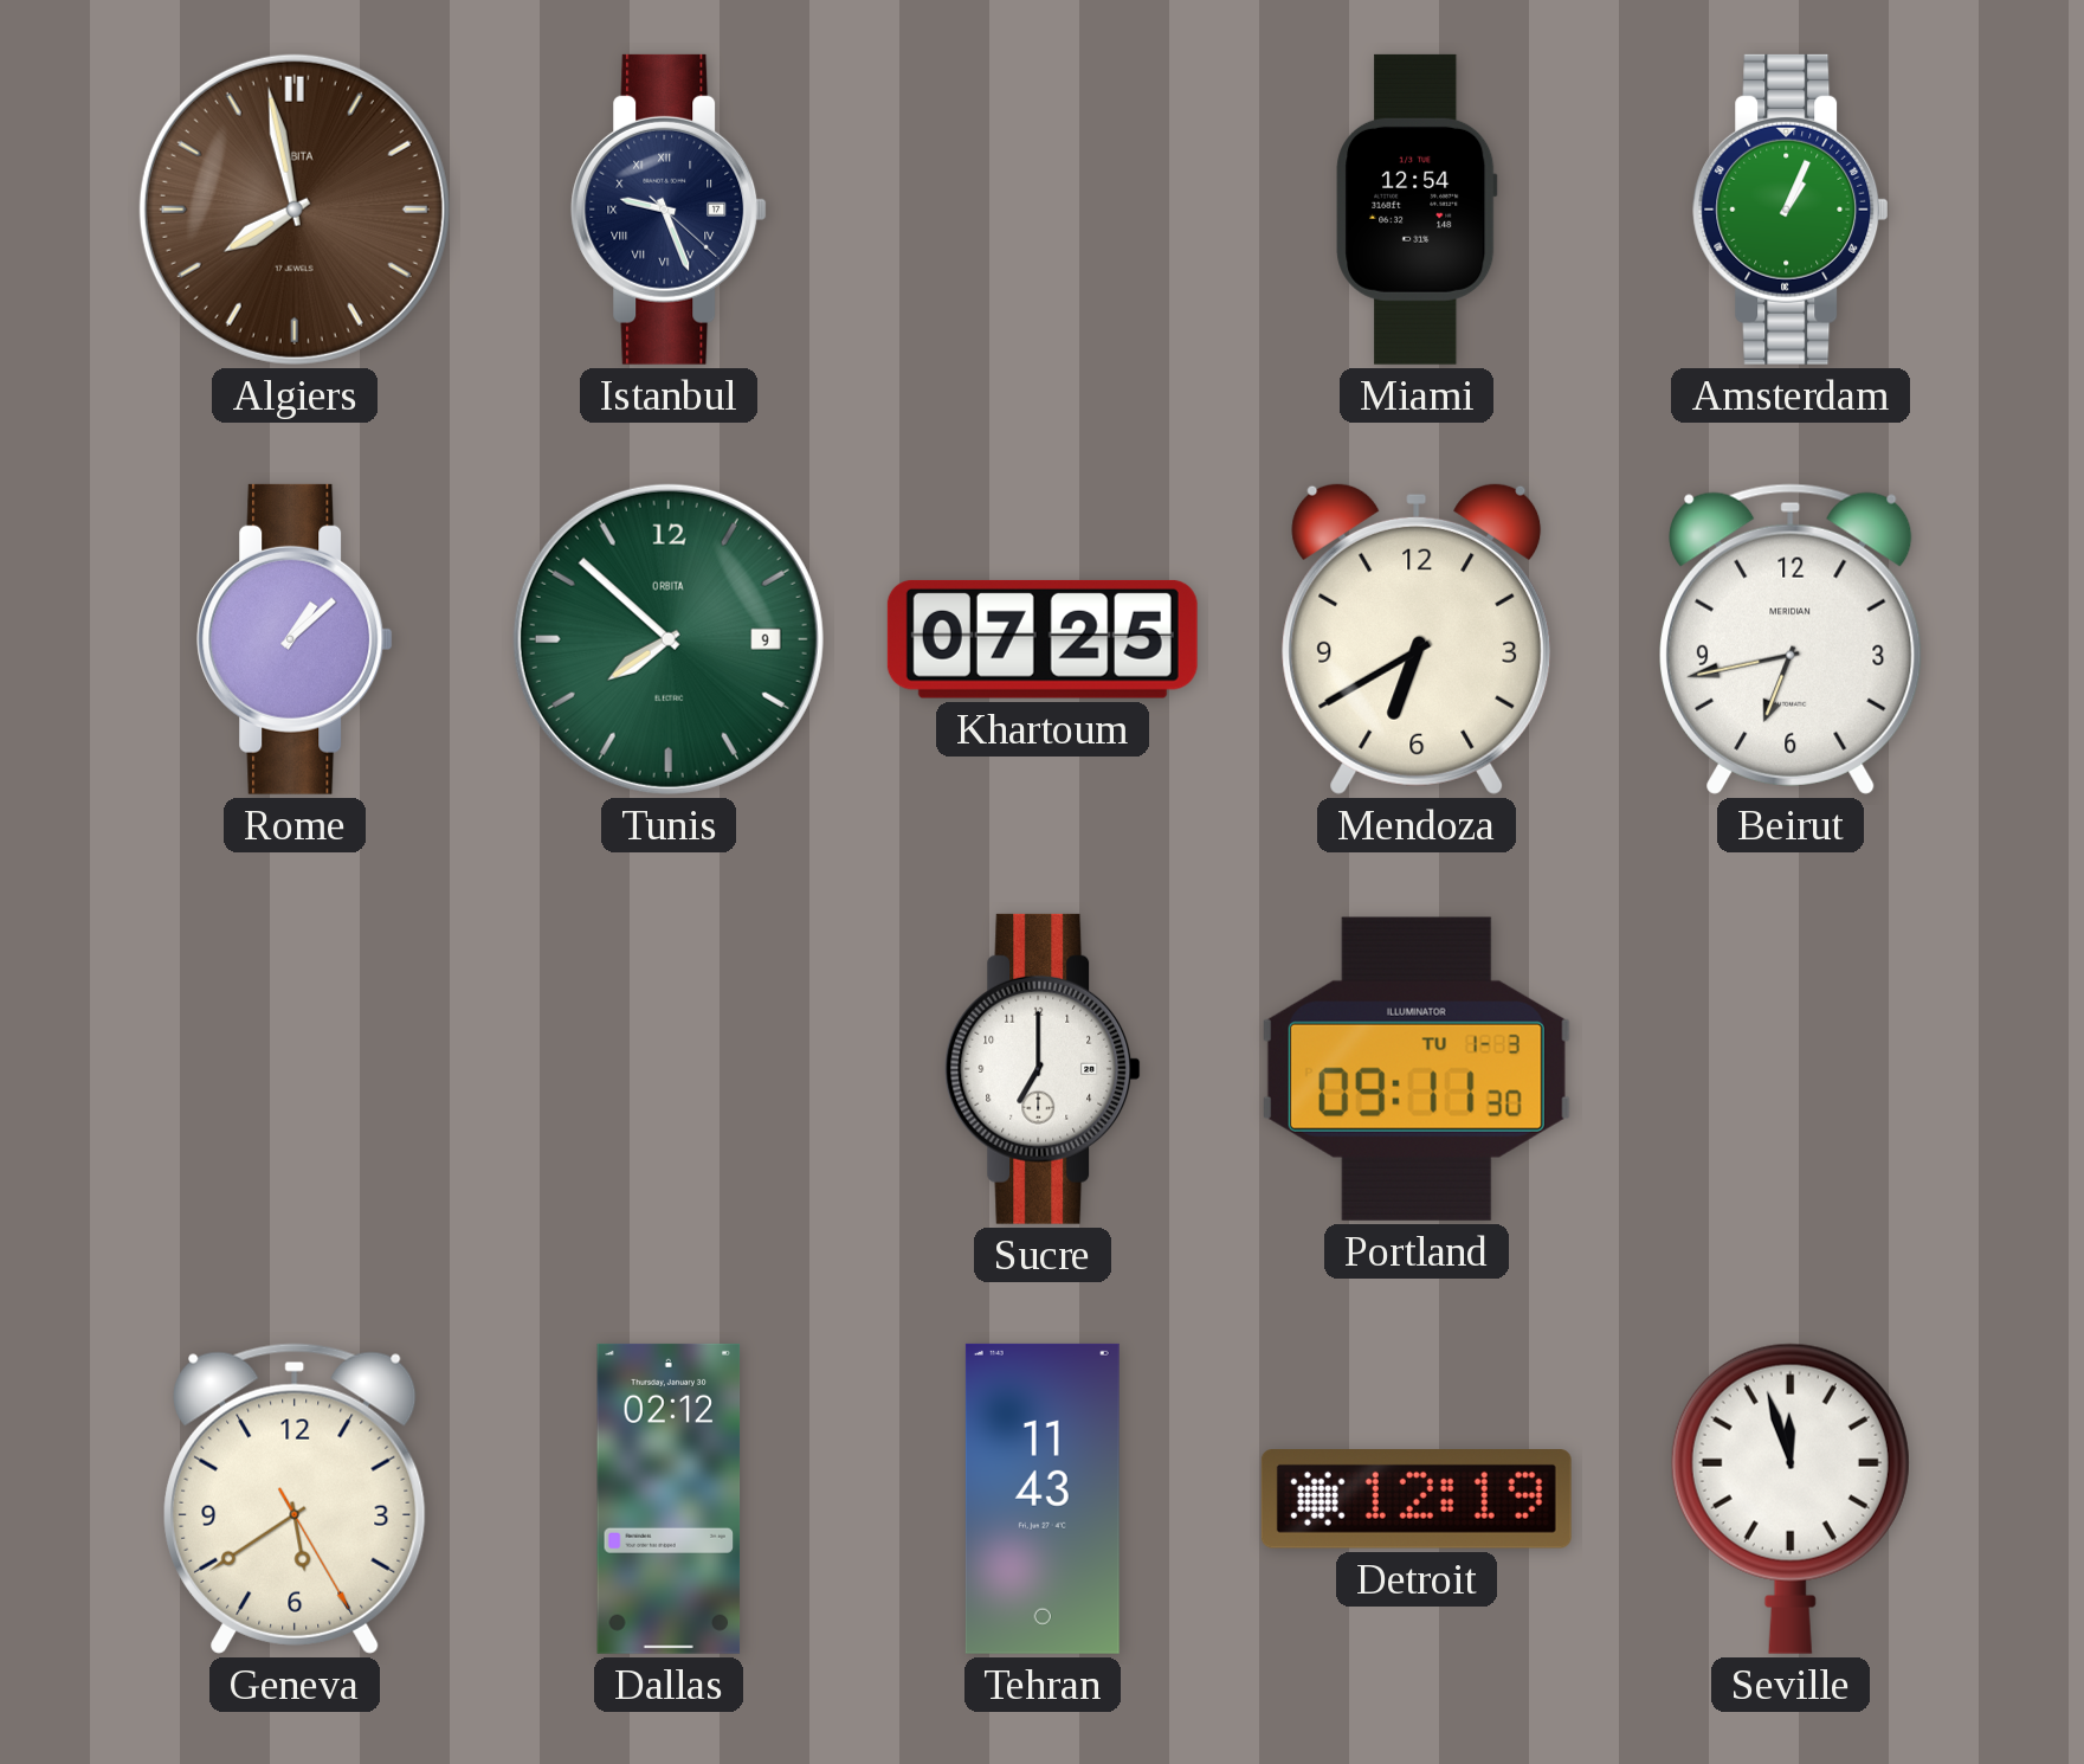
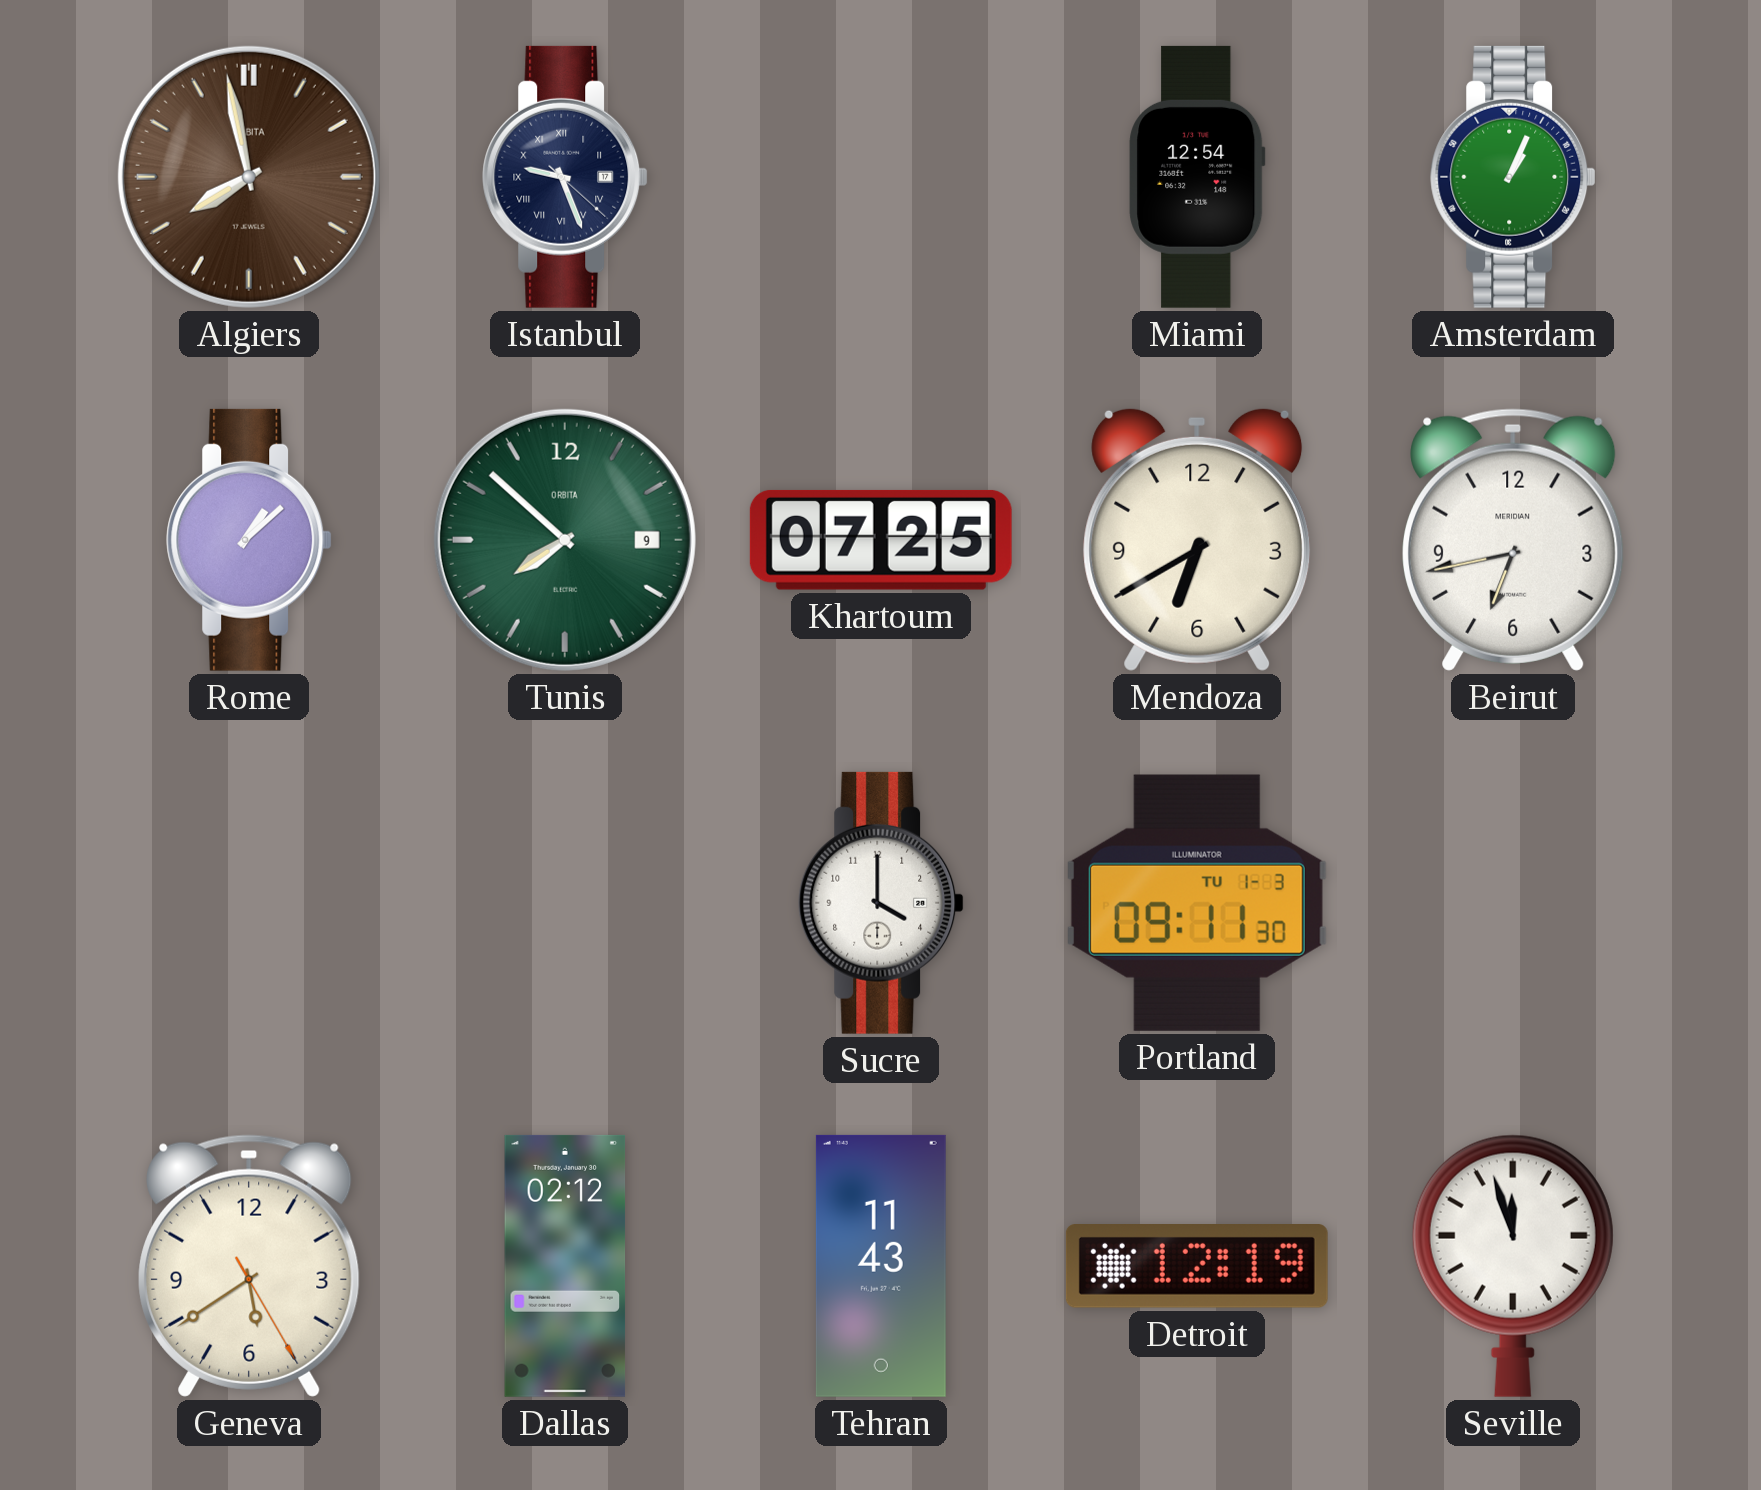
Sucre: 7:00 -> 4:00 (881, 903)
